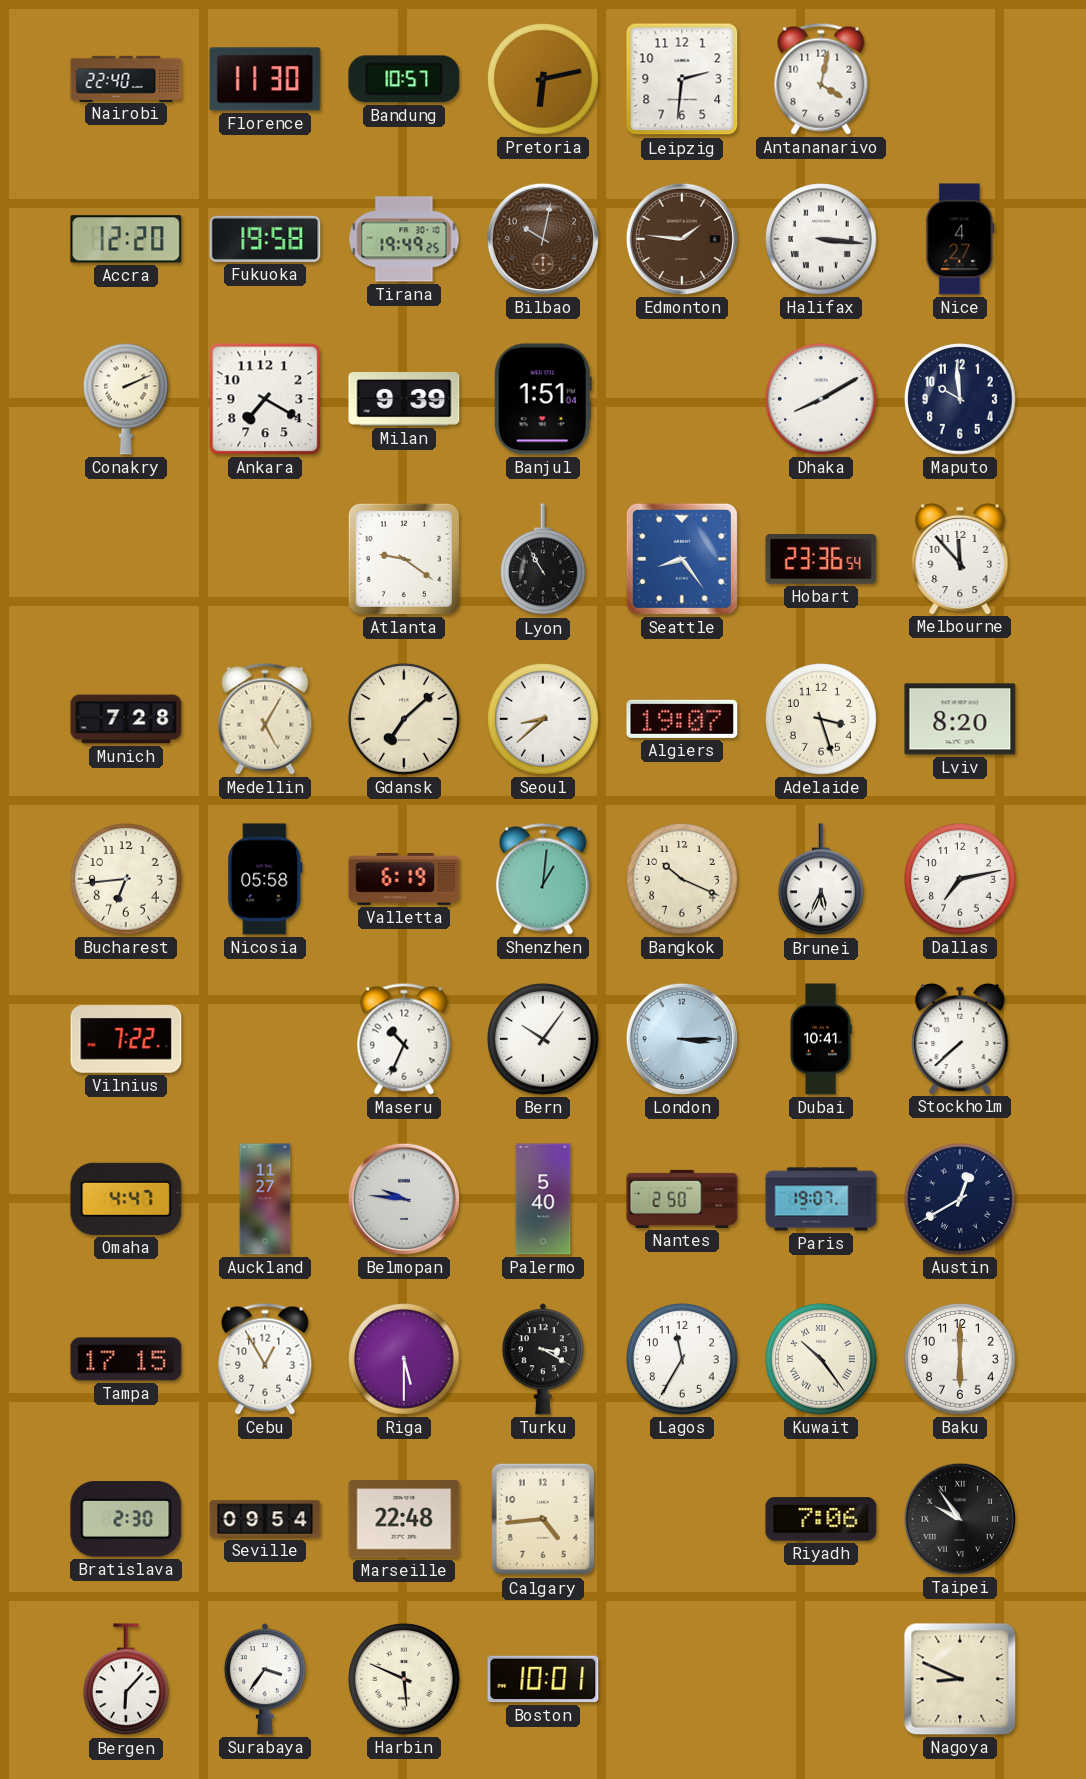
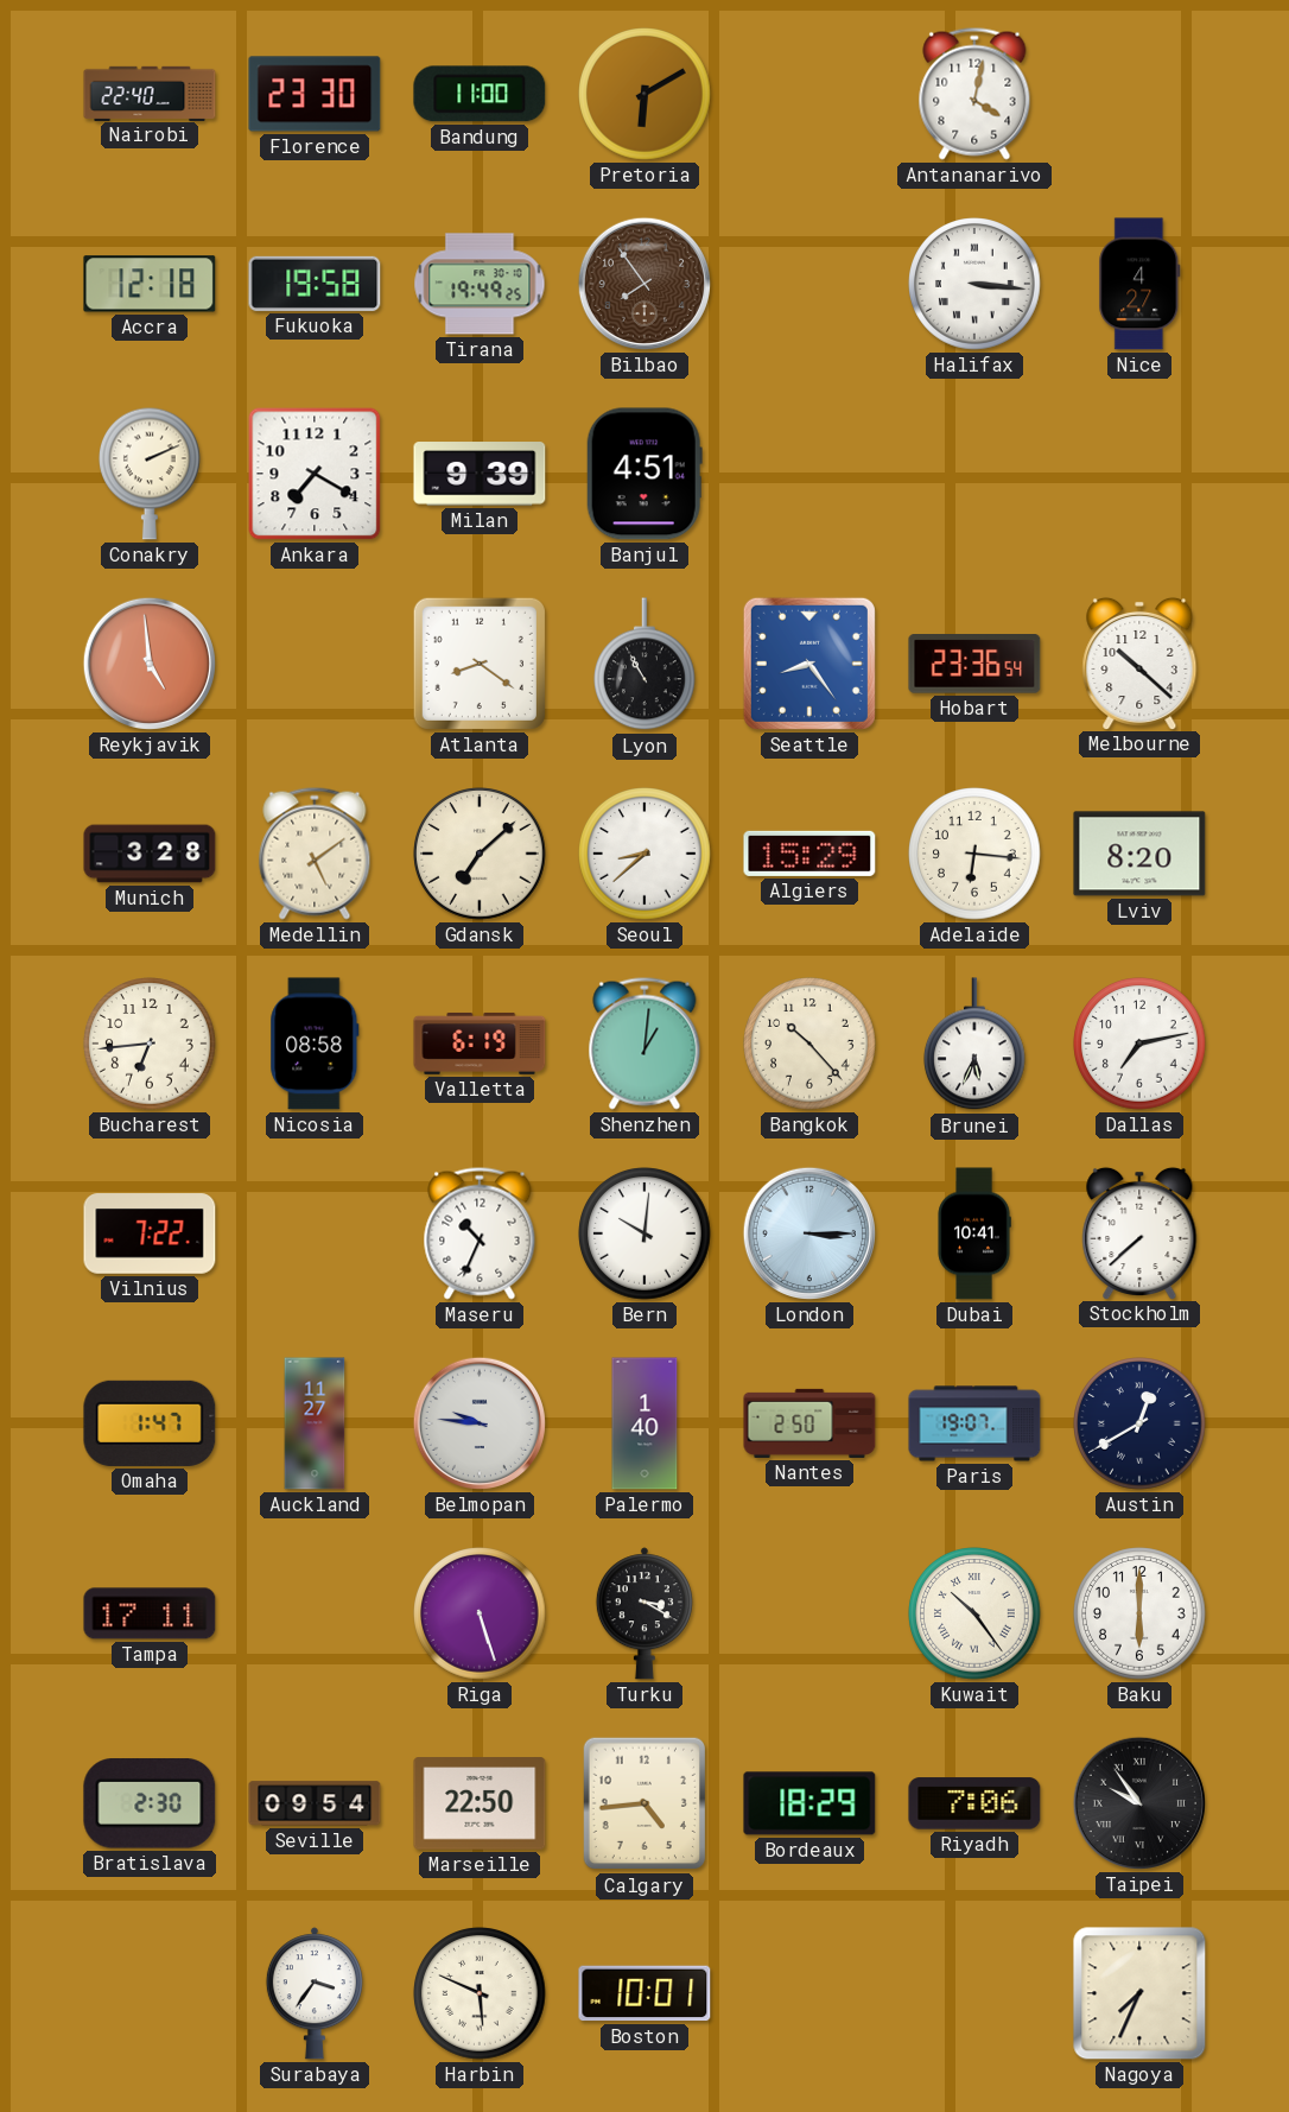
Florence: 11:30 -> 23:30 (315, 94)
Bandung: 10:57 -> 11:00 (480, 94)
Pretoria: 6:13 -> 6:10 (644, 94)
Leipzig: 2:31 -> none (682, 79)
Accra: 12:20 -> 12:18 (150, 284)
Bilbao: 10:02 -> 7:54 (644, 284)
Edmonton: 1:46 -> none (682, 239)
Banjul: 1:51 -> 4:51 (644, 474)
Dhaka: 8:10 -> none (821, 399)
Maputo: 9:59 -> none (960, 399)
Reykjavik: none -> 4:59 (150, 664)
Atlanta: 9:21 -> 8:21 (480, 664)
Melbourne: 11:53 -> 10:22 (1139, 662)
Munich: 7:28 -> 3:28 (150, 854)
Medellin: 5:05 -> 5:09 (315, 854)
Algiers: 19:07 -> 15:29 (809, 854)
Adelaide: 3:27 -> 6:16 (974, 854)
Nicosia: 05:58 -> 08:58 (315, 1044)
Bangkok: 10:19 -> 10:23 (809, 1044)
Bern: 10:06 -> 10:01 (644, 1233)
Omaha: 4:47 -> 1:47 (150, 1423)
Palermo: 5:40 -> 1:40 (644, 1423)
Tampa: 17:15 -> 17:11 (150, 1613)
Cebu: 12:55 -> none (265, 1359)
Riga: 5:30 -> 5:27 (480, 1613)
Lagos: 11:35 -> none (682, 1359)
Marseille: 22:48 -> 22:50 (480, 1803)
Bordeaux: none -> 18:29 (809, 1803)
Bergen: 6:07 -> none (127, 1680)
Nagoya: 8:49 -> 7:34 (1139, 1993)
